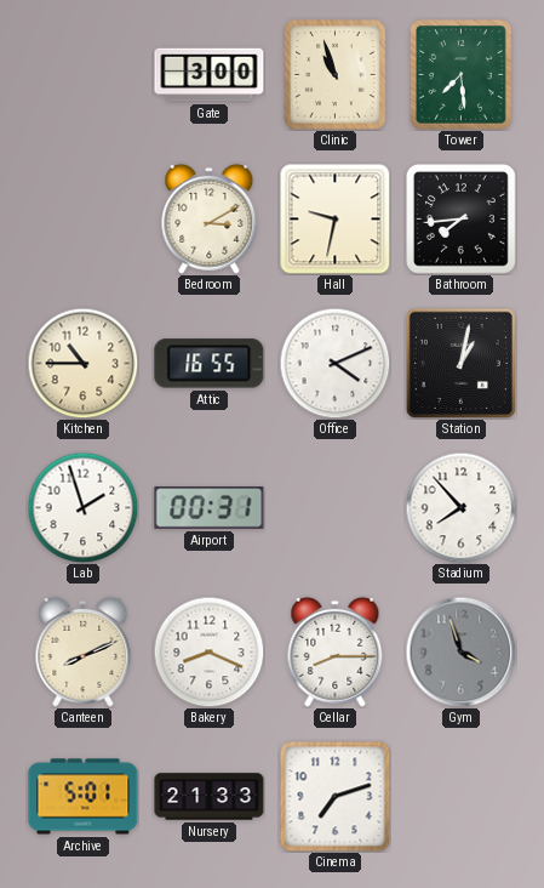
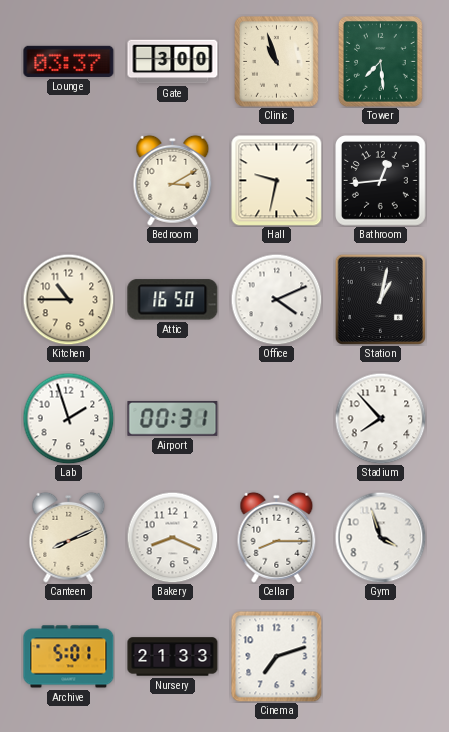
Lounge: none -> 03:37 (69, 61)
Bathroom: 7:44 -> 12:44 (381, 181)
Attic: 16:55 -> 16:50 (173, 300)
Gym dial: grey -> white (380, 537)
